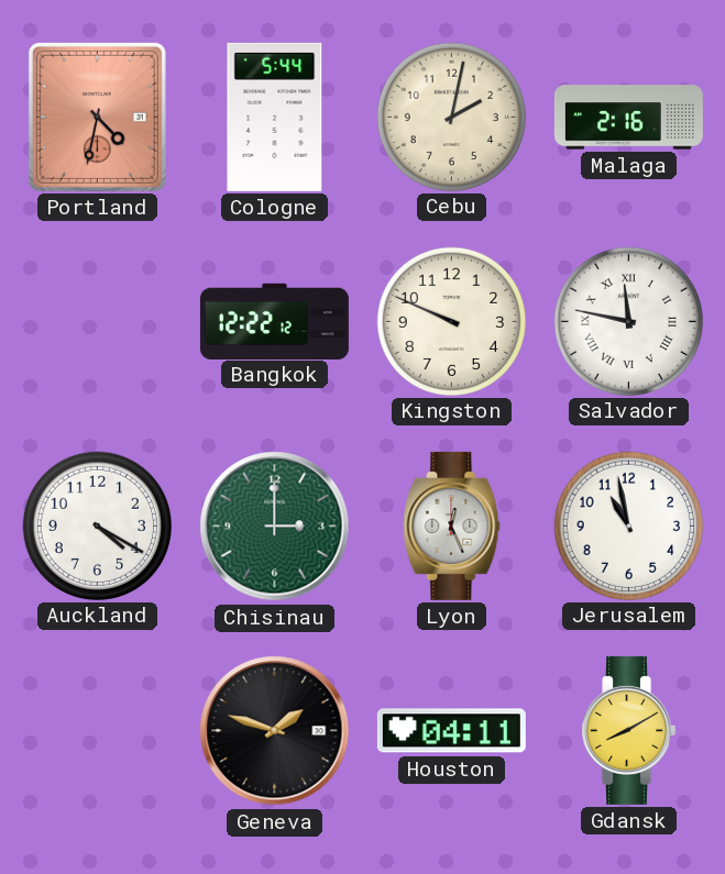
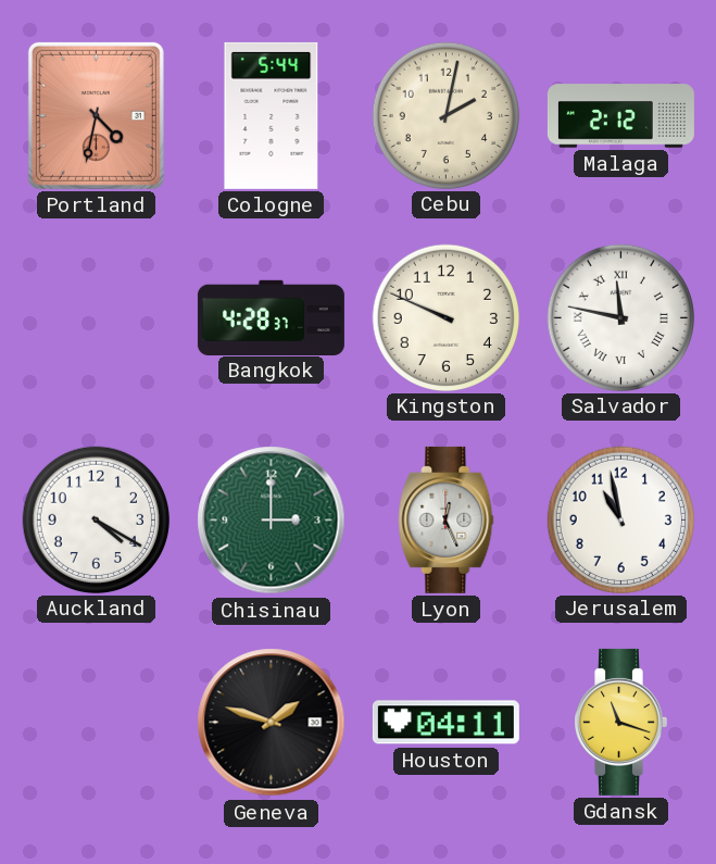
Malaga: 2:16 -> 2:12 (620, 116)
Bangkok: 12:22 -> 4:28 (271, 317)
Gdansk: 8:10 -> 11:18 (620, 722)
